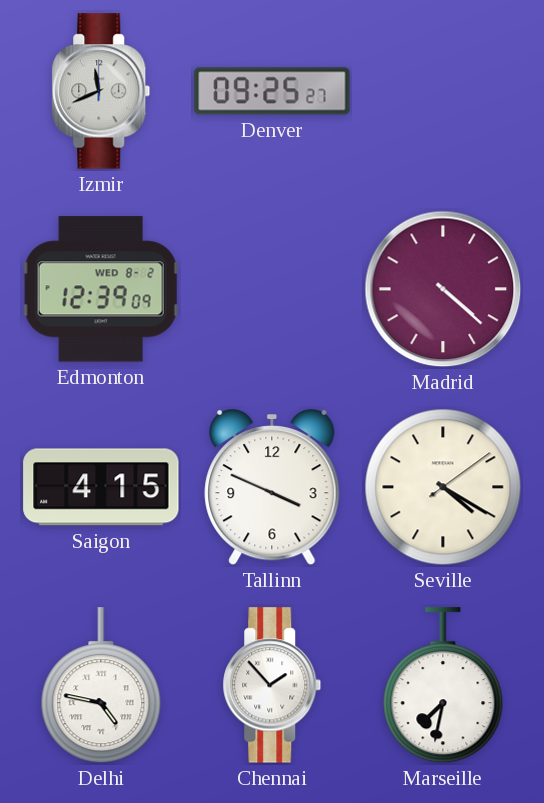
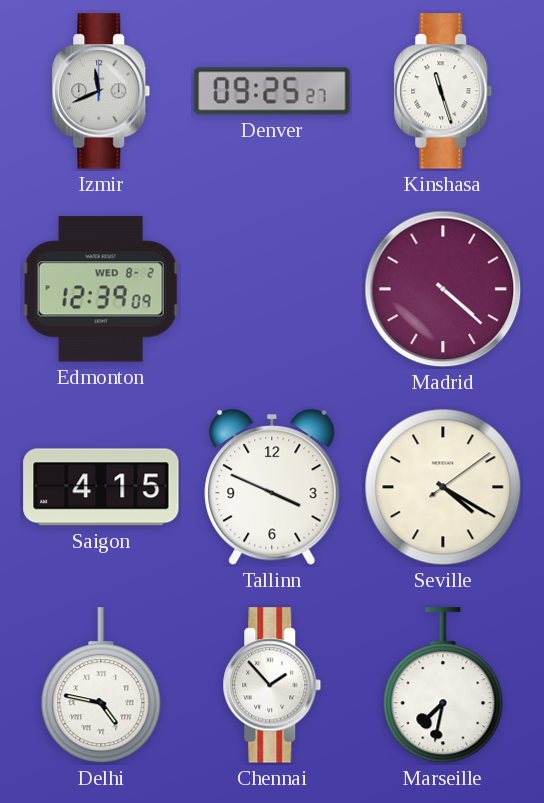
Kinshasa: none -> 11:27 (443, 91)
